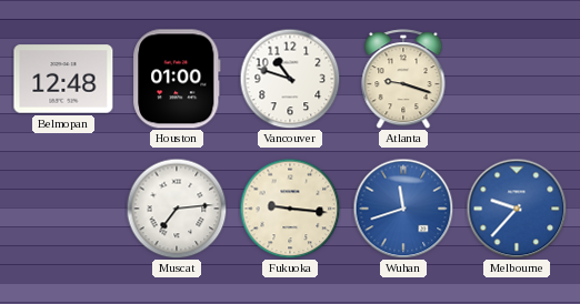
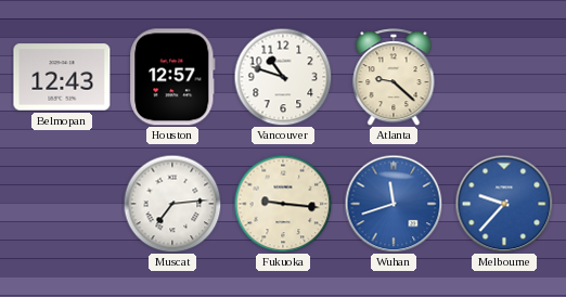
Belmopan: 12:48 -> 12:43 (62, 77)
Houston: 01:00 -> 12:57 (172, 77)
Atlanta: 9:18 -> 9:22 (394, 77)
